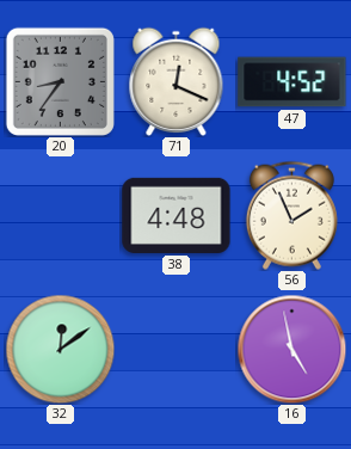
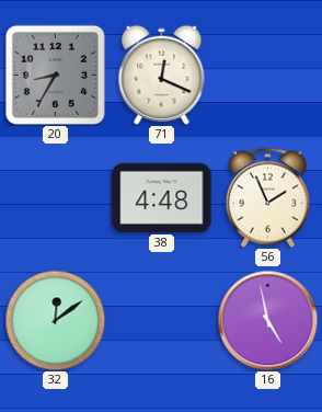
20: 8:36 -> 8:35 (55, 75)
47: 4:52 -> none (292, 82)
